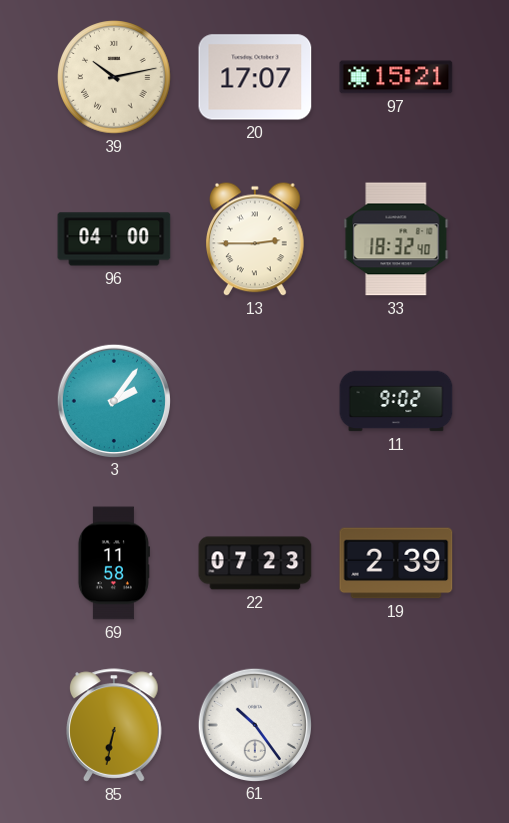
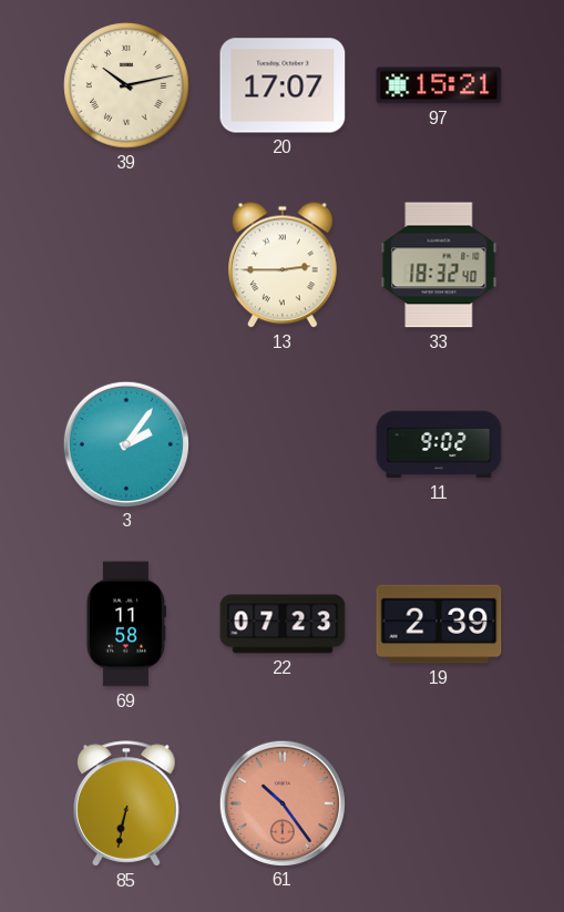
96: 04:00 -> none (114, 239)
61 dial: white -> salmon (281, 802)
